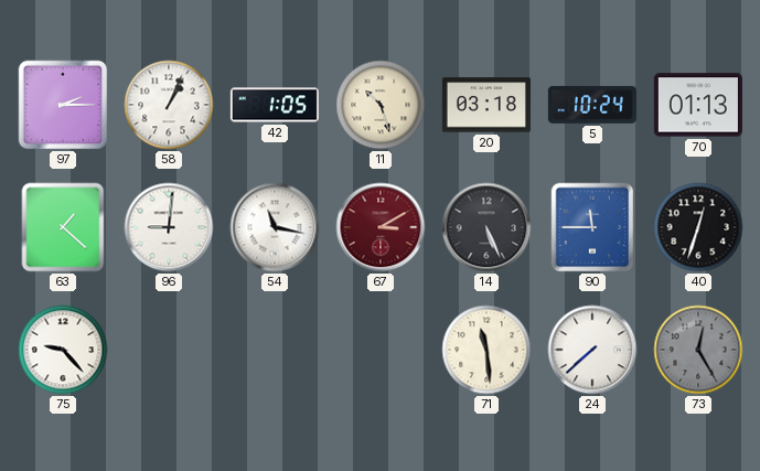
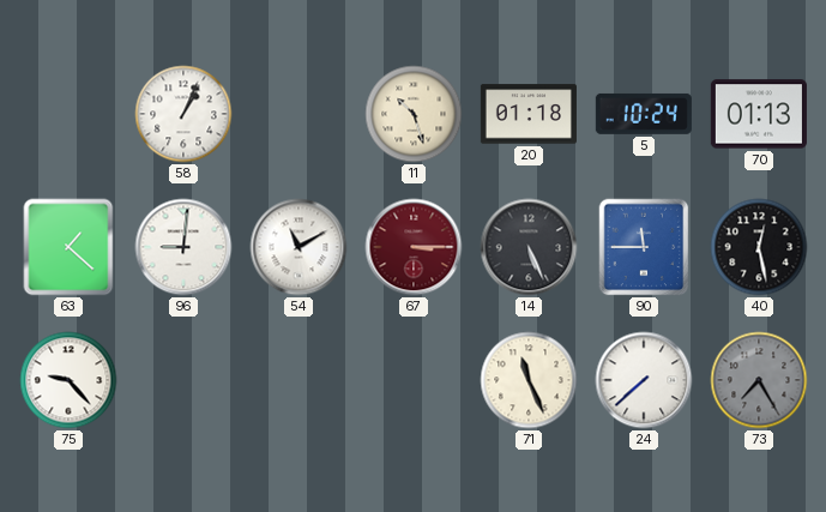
97: 2:15 -> none (63, 105)
42: 1:05 -> none (275, 105)
20: 03:18 -> 01:18 (529, 114)
54: 11:17 -> 11:10 (299, 247)
67: 3:10 -> 3:15 (414, 247)
40: 12:33 -> 12:28 (759, 247)
71: 11:29 -> 11:26 (529, 380)
73: 12:25 -> 7:25 (759, 380)
